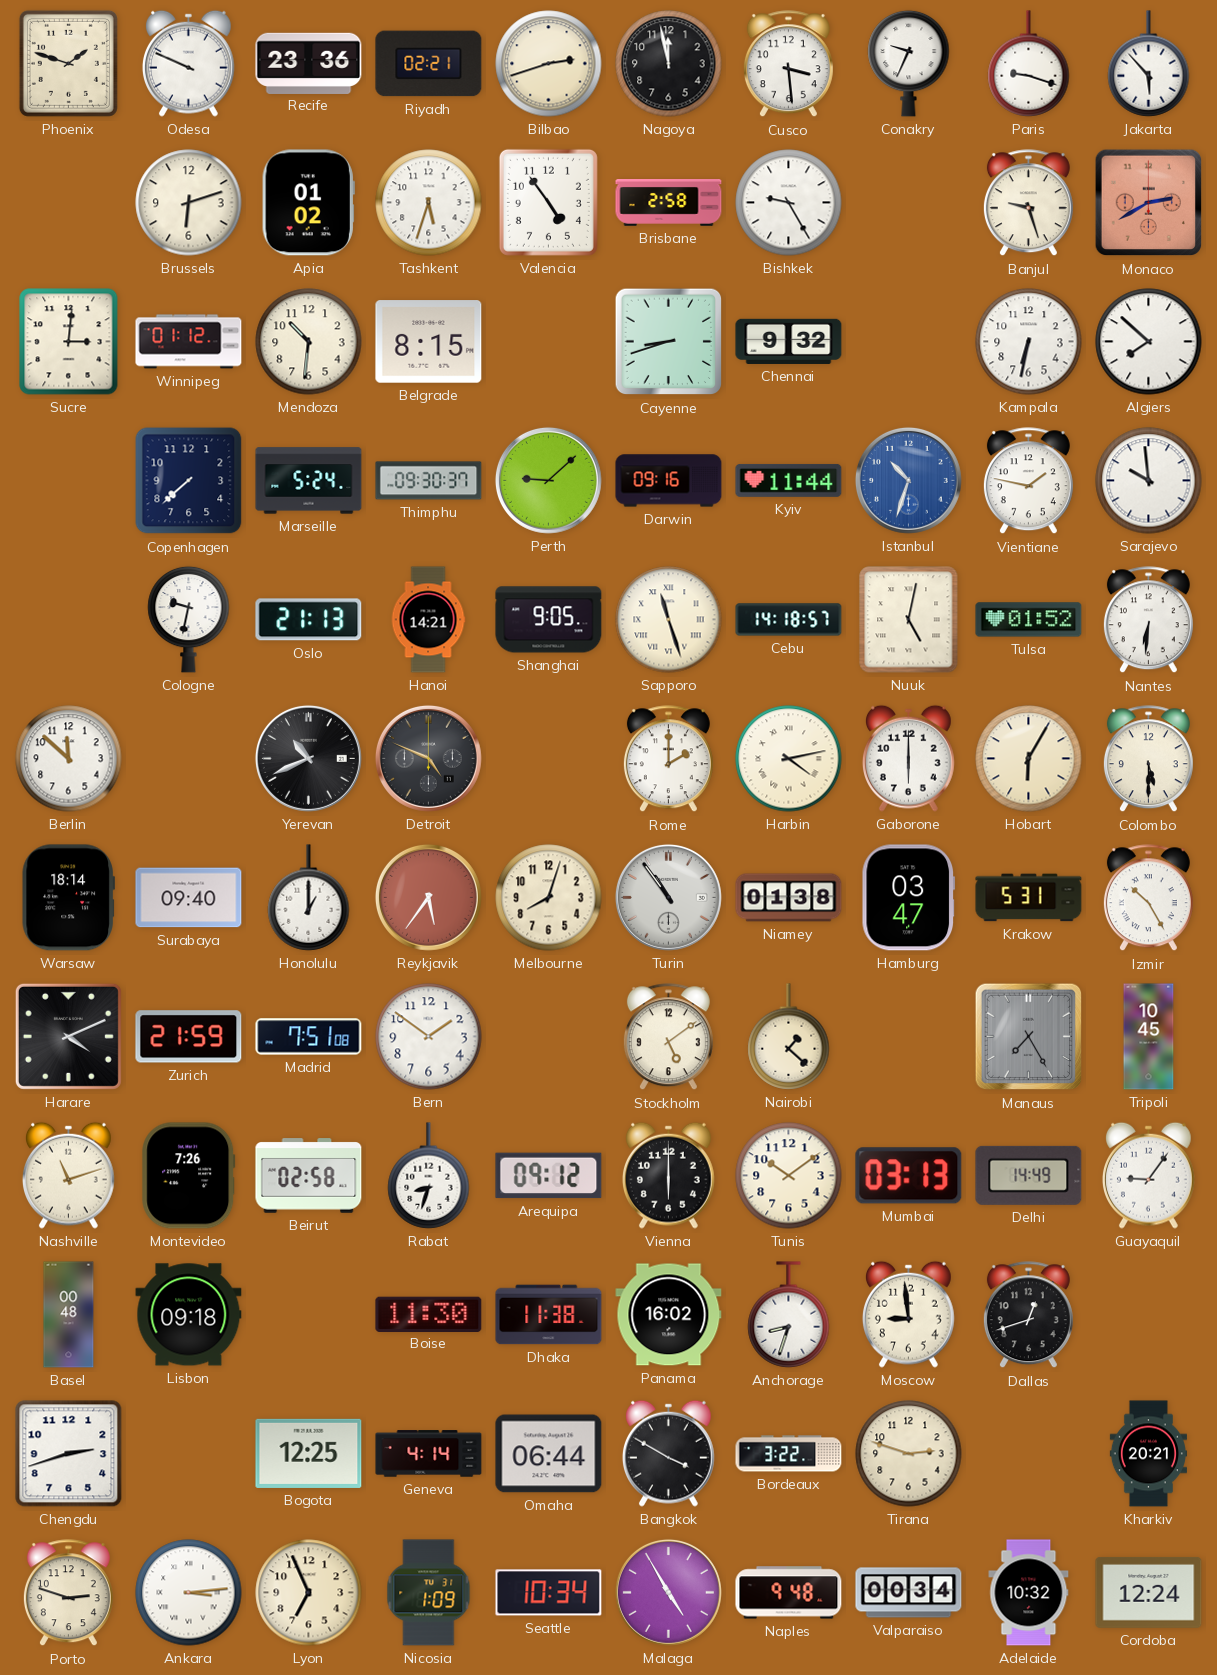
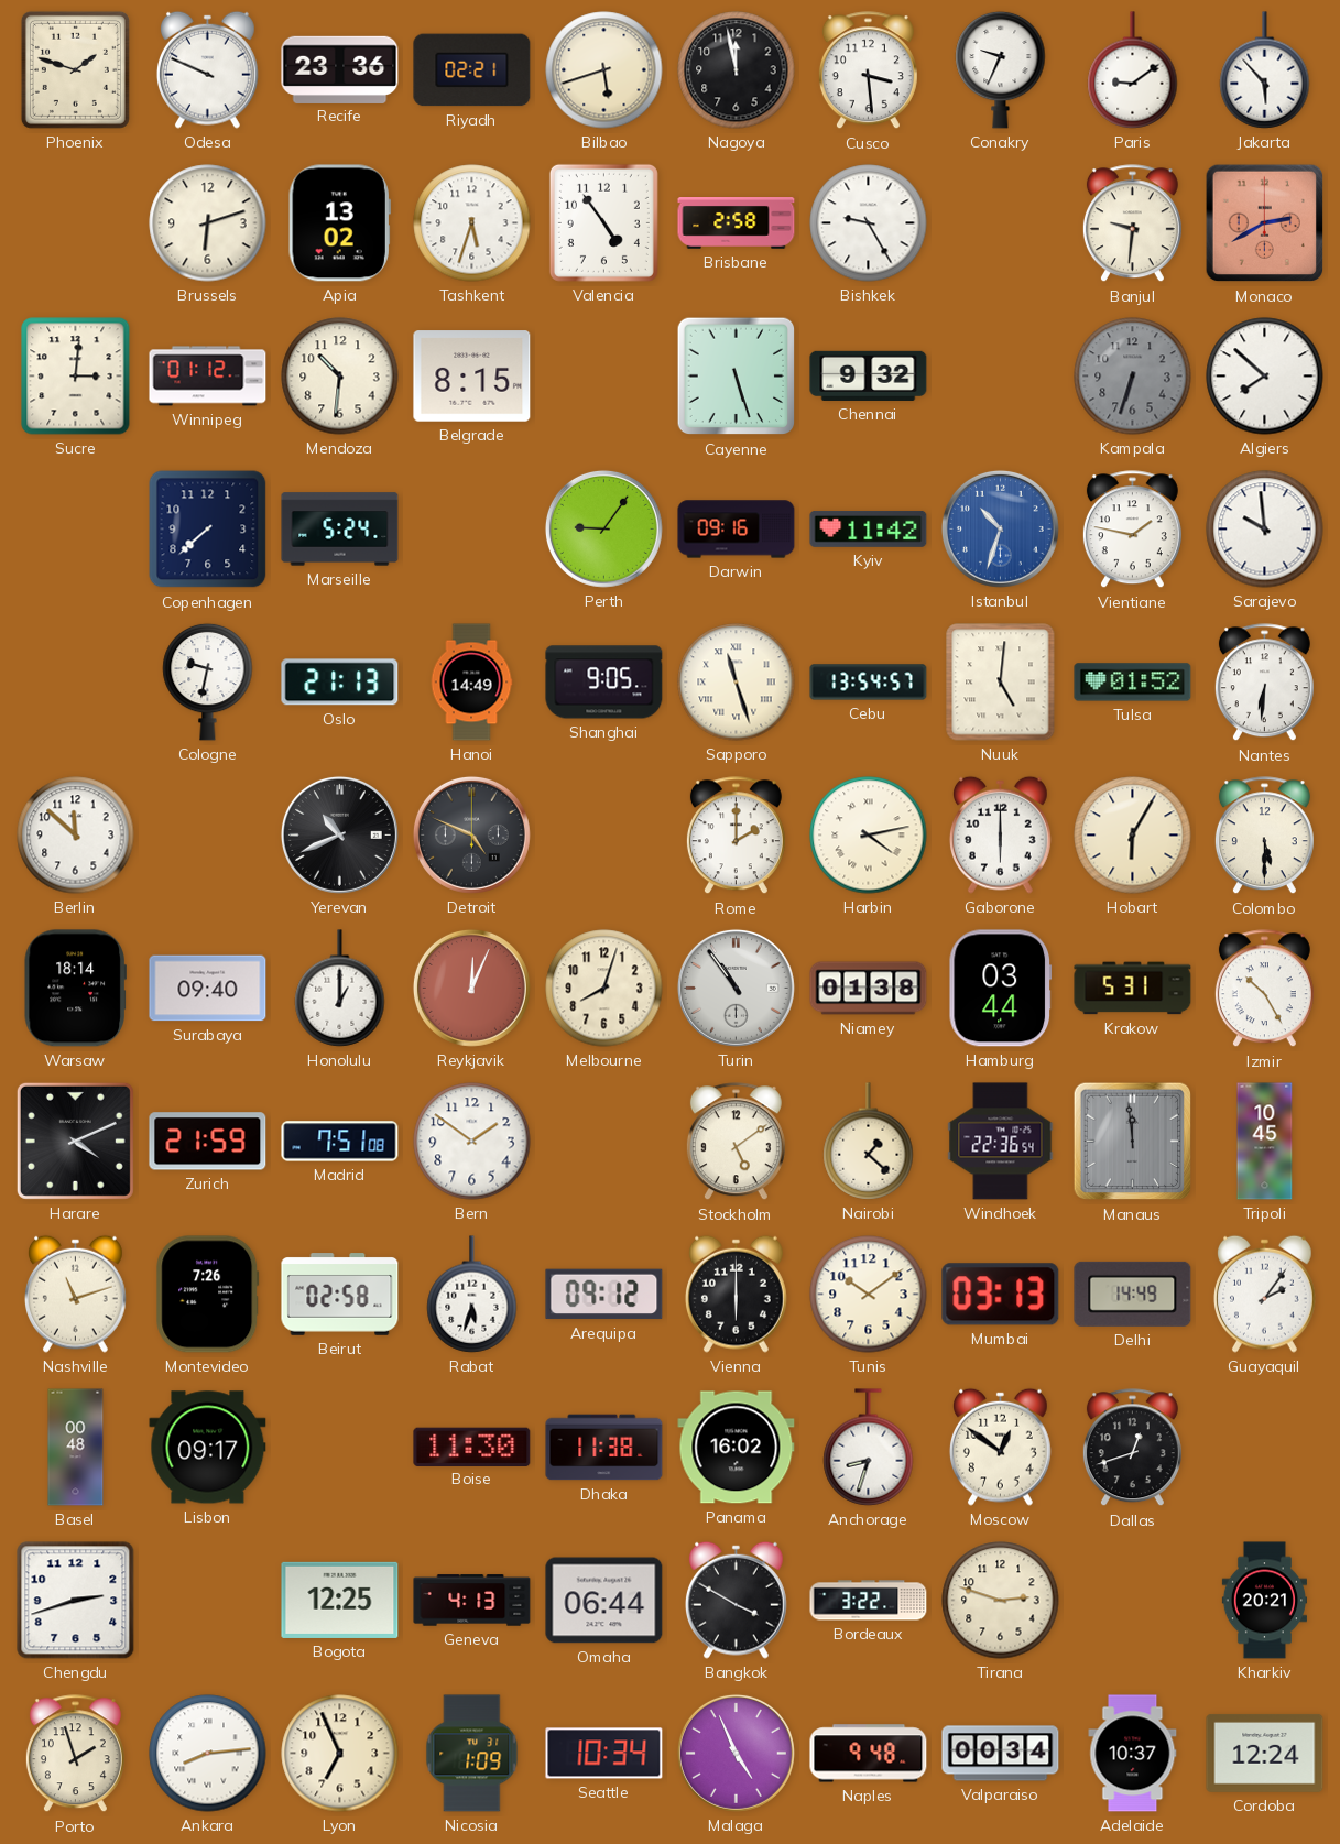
Bilbao: 2:42 -> 5:42 (604, 70)
Paris: 9:18 -> 9:09 (1133, 70)
Apia: 01:02 -> 13:02 (339, 223)
Banjul: 9:27 -> 9:31 (1132, 223)
Cayenne: 8:42 -> 5:27 (737, 377)
Kampala: 6:32 -> 6:33 (1133, 377)
Kampala dial: white -> grey (1133, 377)
Thimphu: 09:30 -> none (429, 481)
Perth: 9:08 -> 9:06 (603, 528)
Kyiv: 11:44 -> 11:42 (869, 528)
Hanoi: 14:21 -> 14:49 (471, 683)
Cebu: 14:18 -> 13:54 (869, 683)
Nuuk: 5:02 -> 5:01 (1001, 683)
Reykjavik: 5:36 -> 12:04 (471, 988)
Hamburg: 03:47 -> 03:44 (1000, 989)
Windhoek: none -> 22:36 (1001, 1142)
Manaus: 7:25 -> 11:59 (1133, 1142)
Rabat: 8:33 -> 5:33 (472, 1295)
Guayaquil: 9:06 -> 2:06 (1264, 1294)
Lisbon: 09:18 -> 09:17 (208, 1448)
Moscow: 8:59 -> 12:51 (1000, 1447)
Geneva: 4:14 -> 4:13 (472, 1601)
Porto: 2:48 -> 1:57 (75, 1754)
Ankara: 3:14 -> 8:14 (208, 1754)
Malaga: 4:55 -> 4:56 (736, 1753)
Adelaide: 10:32 -> 10:37 (1133, 1754)
